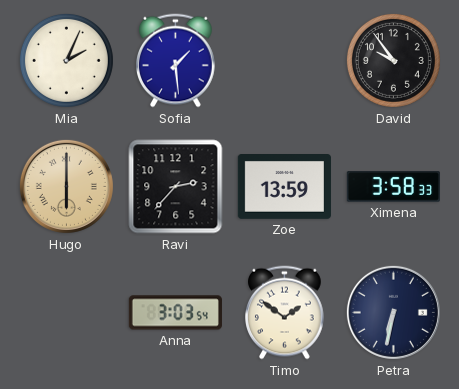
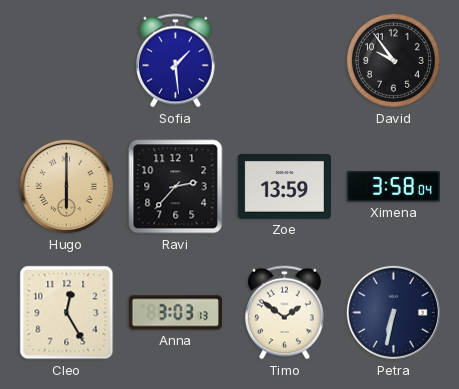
Mia: 2:04 -> none (66, 60)
Ximena: 3:58:33 -> 3:58:04 (393, 187)
Cleo: none -> 12:25 (67, 313)
Anna: 3:03:54 -> 3:03:13 (175, 313)
